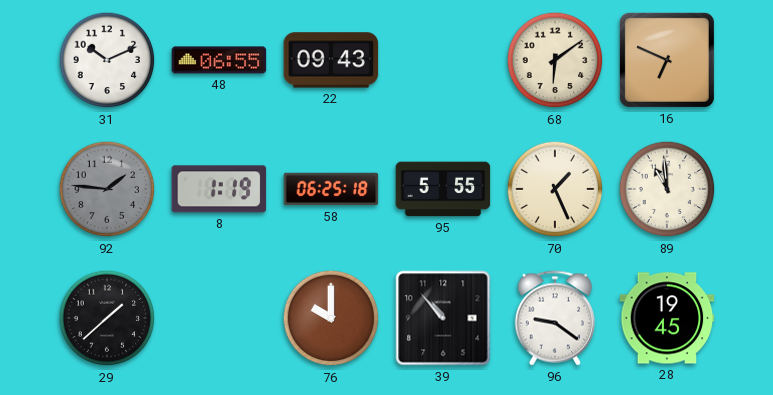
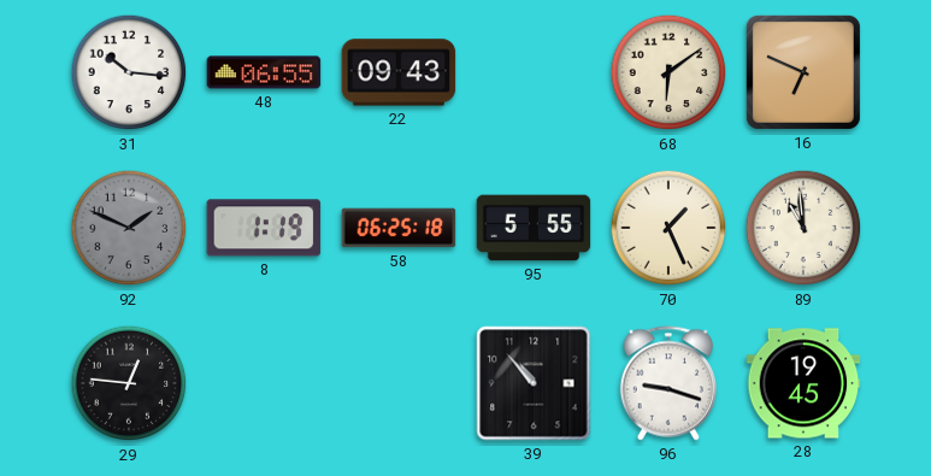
31: 10:11 -> 10:16 (129, 72)
92: 1:46 -> 1:49 (129, 228)
29: 1:38 -> 12:46 (129, 383)
76: 10:00 -> none (331, 318)
96: 9:21 -> 9:18 (668, 383)
